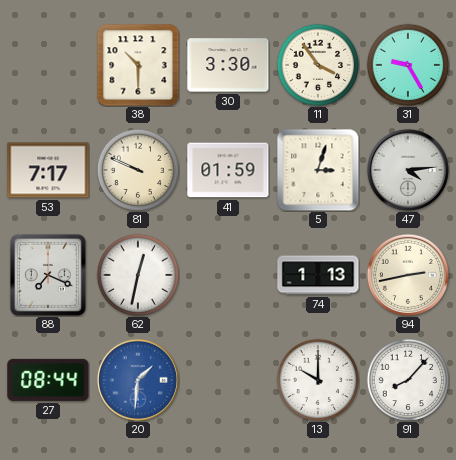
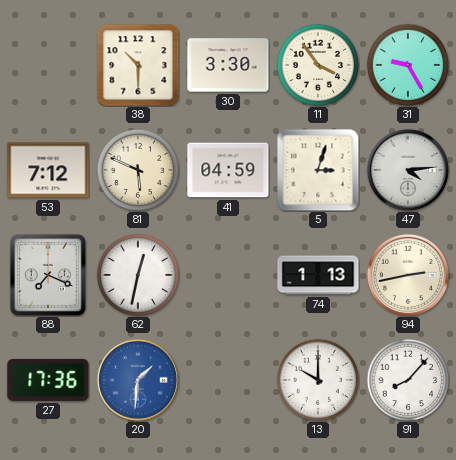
53: 7:17 -> 7:12 (48, 170)
81: 9:49 -> 5:49 (138, 170)
41: 01:59 -> 04:59 (228, 170)
27: 08:44 -> 17:36 (48, 380)
